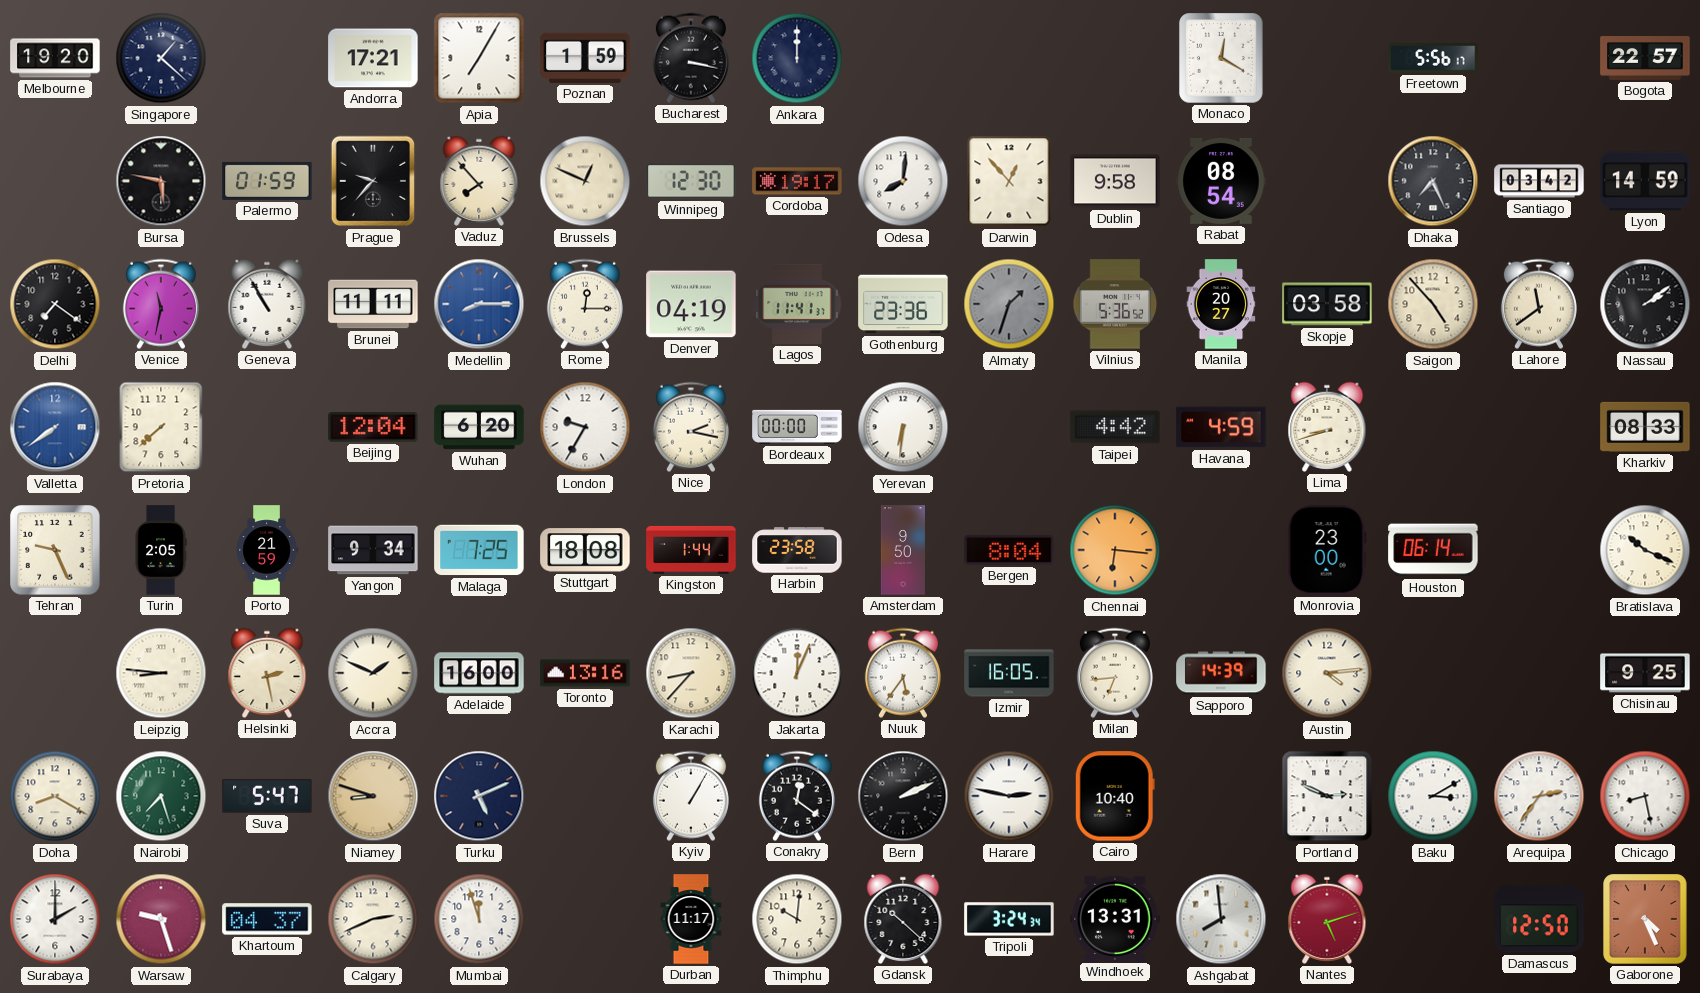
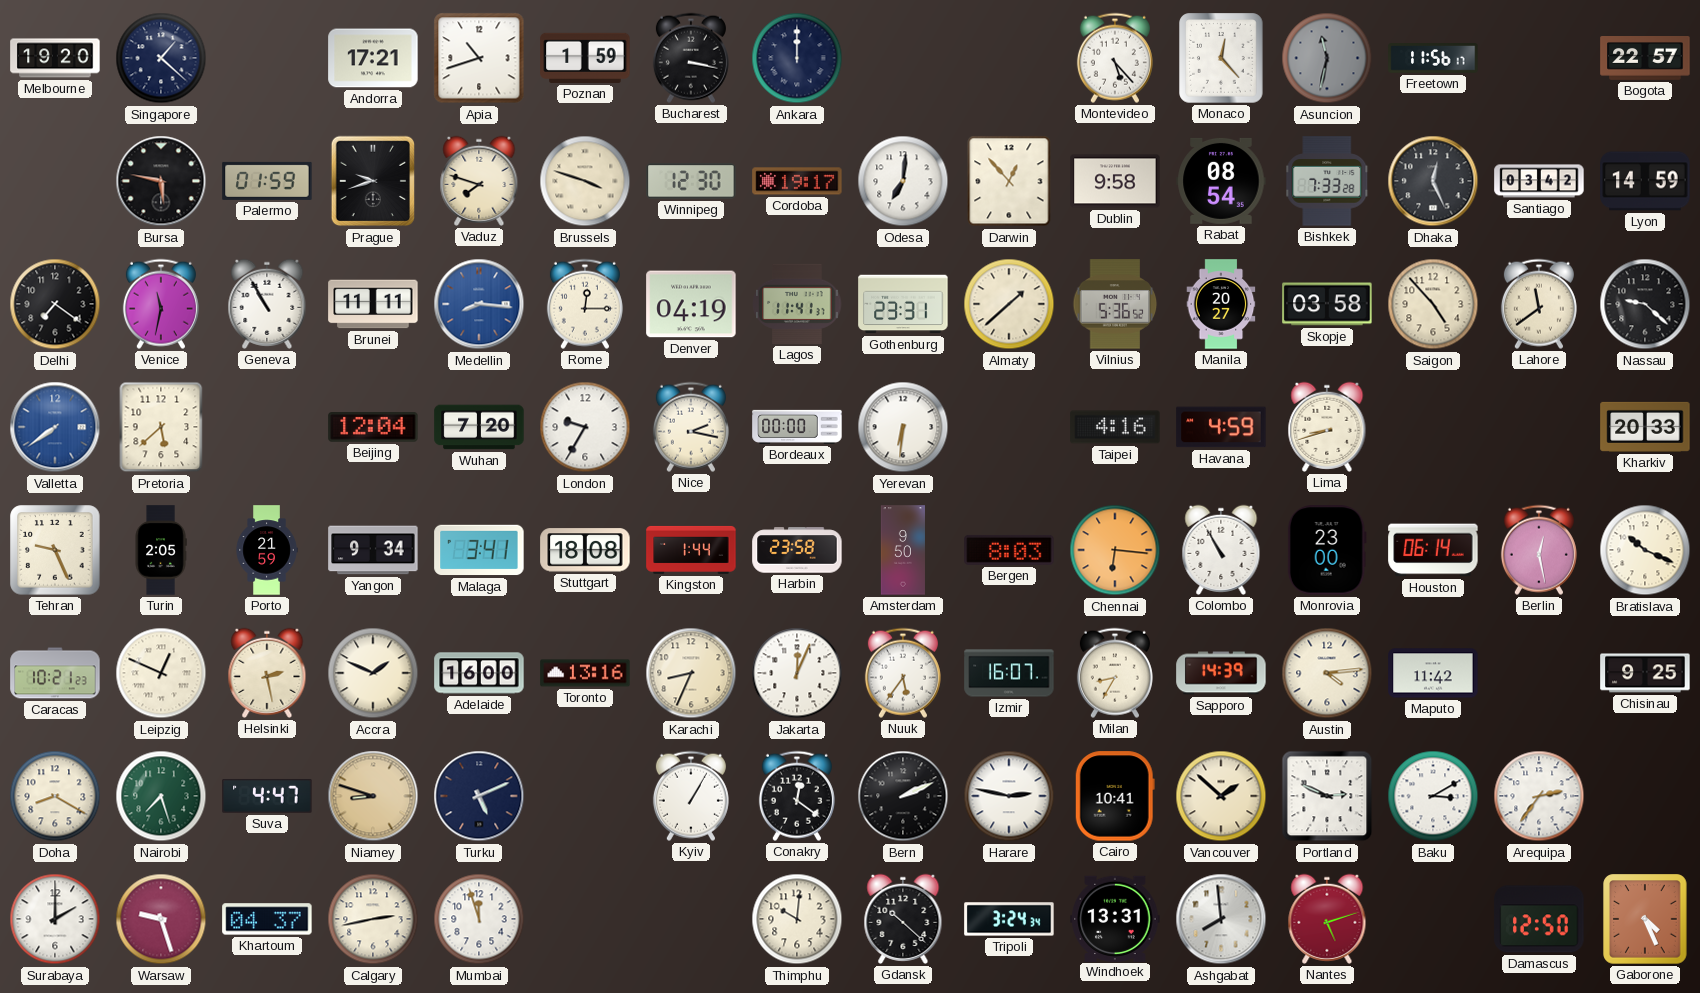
Apia: 7:05 -> 10:42 (479, 58)
Montevideo: none -> 5:23 (1115, 58)
Monaco: 12:20 -> 12:23 (1221, 58)
Asuncion: none -> 11:32 (1327, 58)
Freetown: 5:56 -> 11:56 (1433, 58)
Prague: 9:37 -> 9:42 (373, 181)
Vaduz: 7:53 -> 7:48 (479, 181)
Brussels: 12:49 -> 3:48 (585, 181)
Odesa: 8:01 -> 7:01 (903, 181)
Bishkek: none -> 7:33 (1327, 181)
Dhaka: 7:26 -> 12:26 (1433, 181)
Medellin: 8:15 -> 8:16 (479, 304)
Gothenburg: 23:36 -> 23:31 (903, 304)
Almaty: 1:33 -> 1:38 (1009, 304)
Almaty dial: grey -> cream (1009, 304)
Nassau: 2:09 -> 9:22 (1645, 304)
Pretoria: 7:38 -> 5:38 (161, 427)
Wuhan: 6:20 -> 7:20 (479, 427)
Taipei: 4:42 -> 4:16 (1115, 427)
Kharkiv: 08:33 -> 20:33 (1645, 427)
Malaga: 7:25 -> 3:41 (479, 550)
Bergen: 8:04 -> 8:03 (1009, 550)
Colombo: none -> 10:55 (1221, 550)
Berlin: none -> 12:28 (1539, 550)
Caracas: none -> 10:21 (55, 673)
Leipzig: 8:46 -> 12:49 (161, 673)
Karachi: 8:37 -> 8:34 (691, 673)
Izmir: 16:05 -> 16:07 (1009, 673)
Milan: 6:44 -> 8:35 (1115, 673)
Maputo: none -> 11:42 (1433, 673)
Suva: 5:47 -> 4:47 (267, 796)
Cairo: 10:40 -> 10:41 (1115, 796)
Vancouver: none -> 1:52 (1221, 796)
Chicago: 8:28 -> none (1645, 796)
Calgary: 2:41 -> 2:43 (373, 919)
Durban: 11:17 -> none (691, 919)
